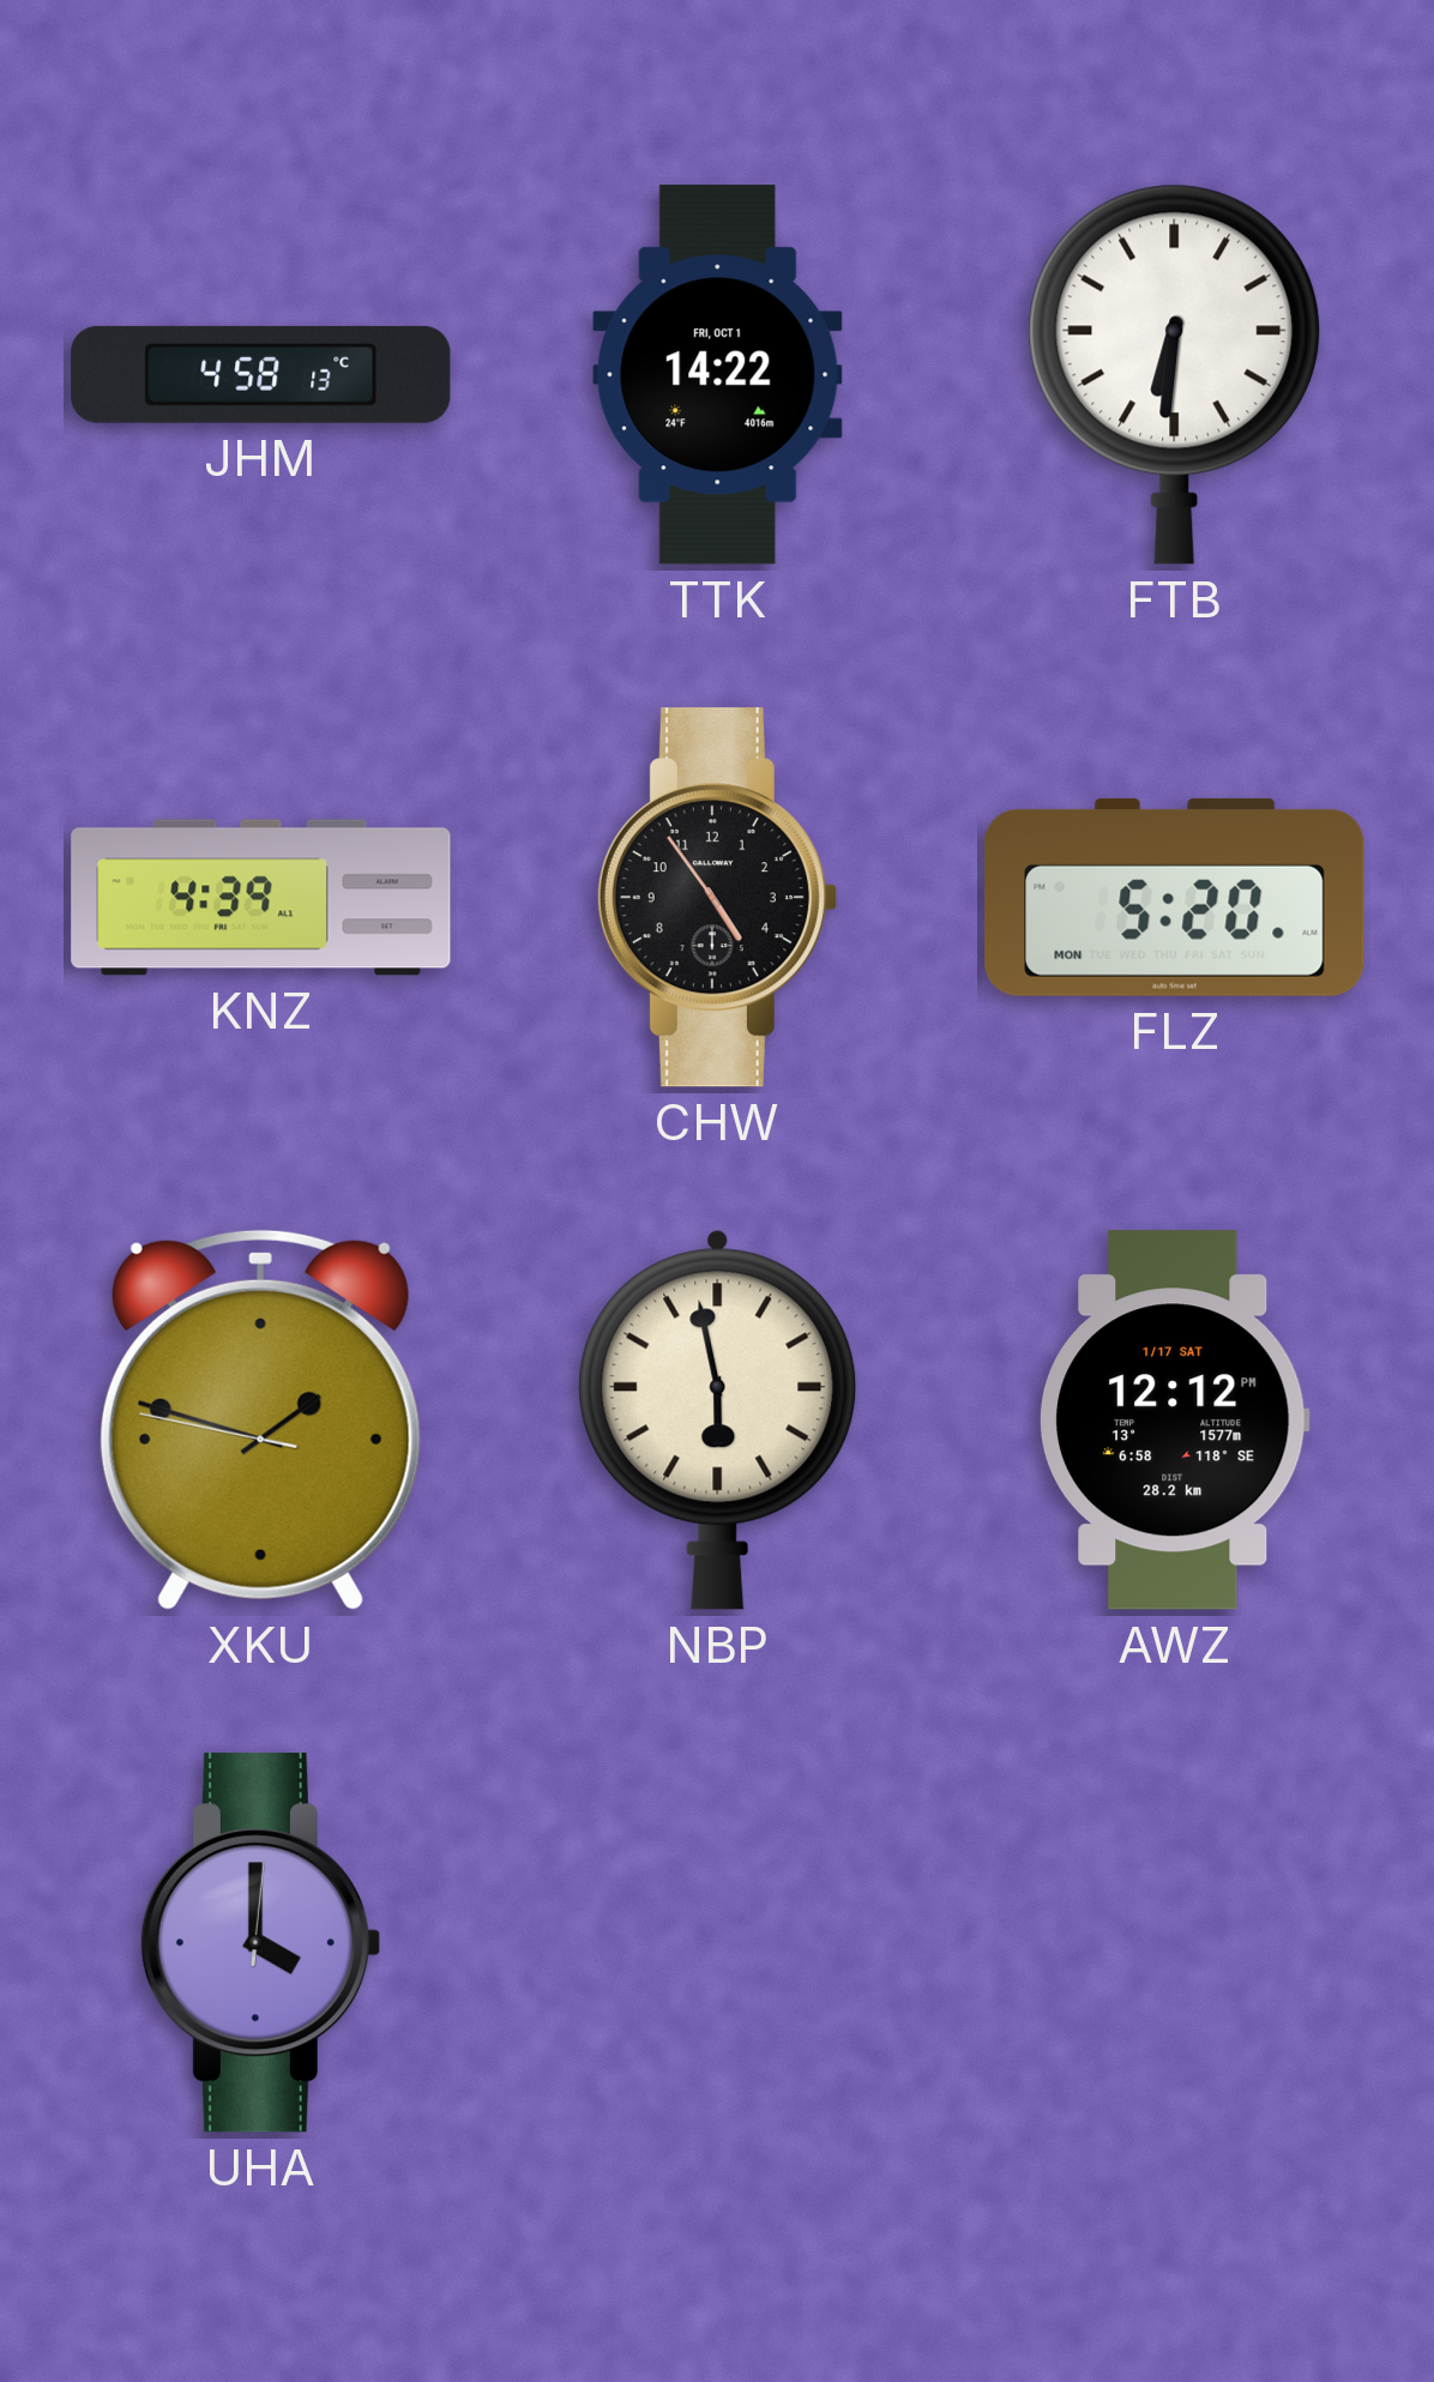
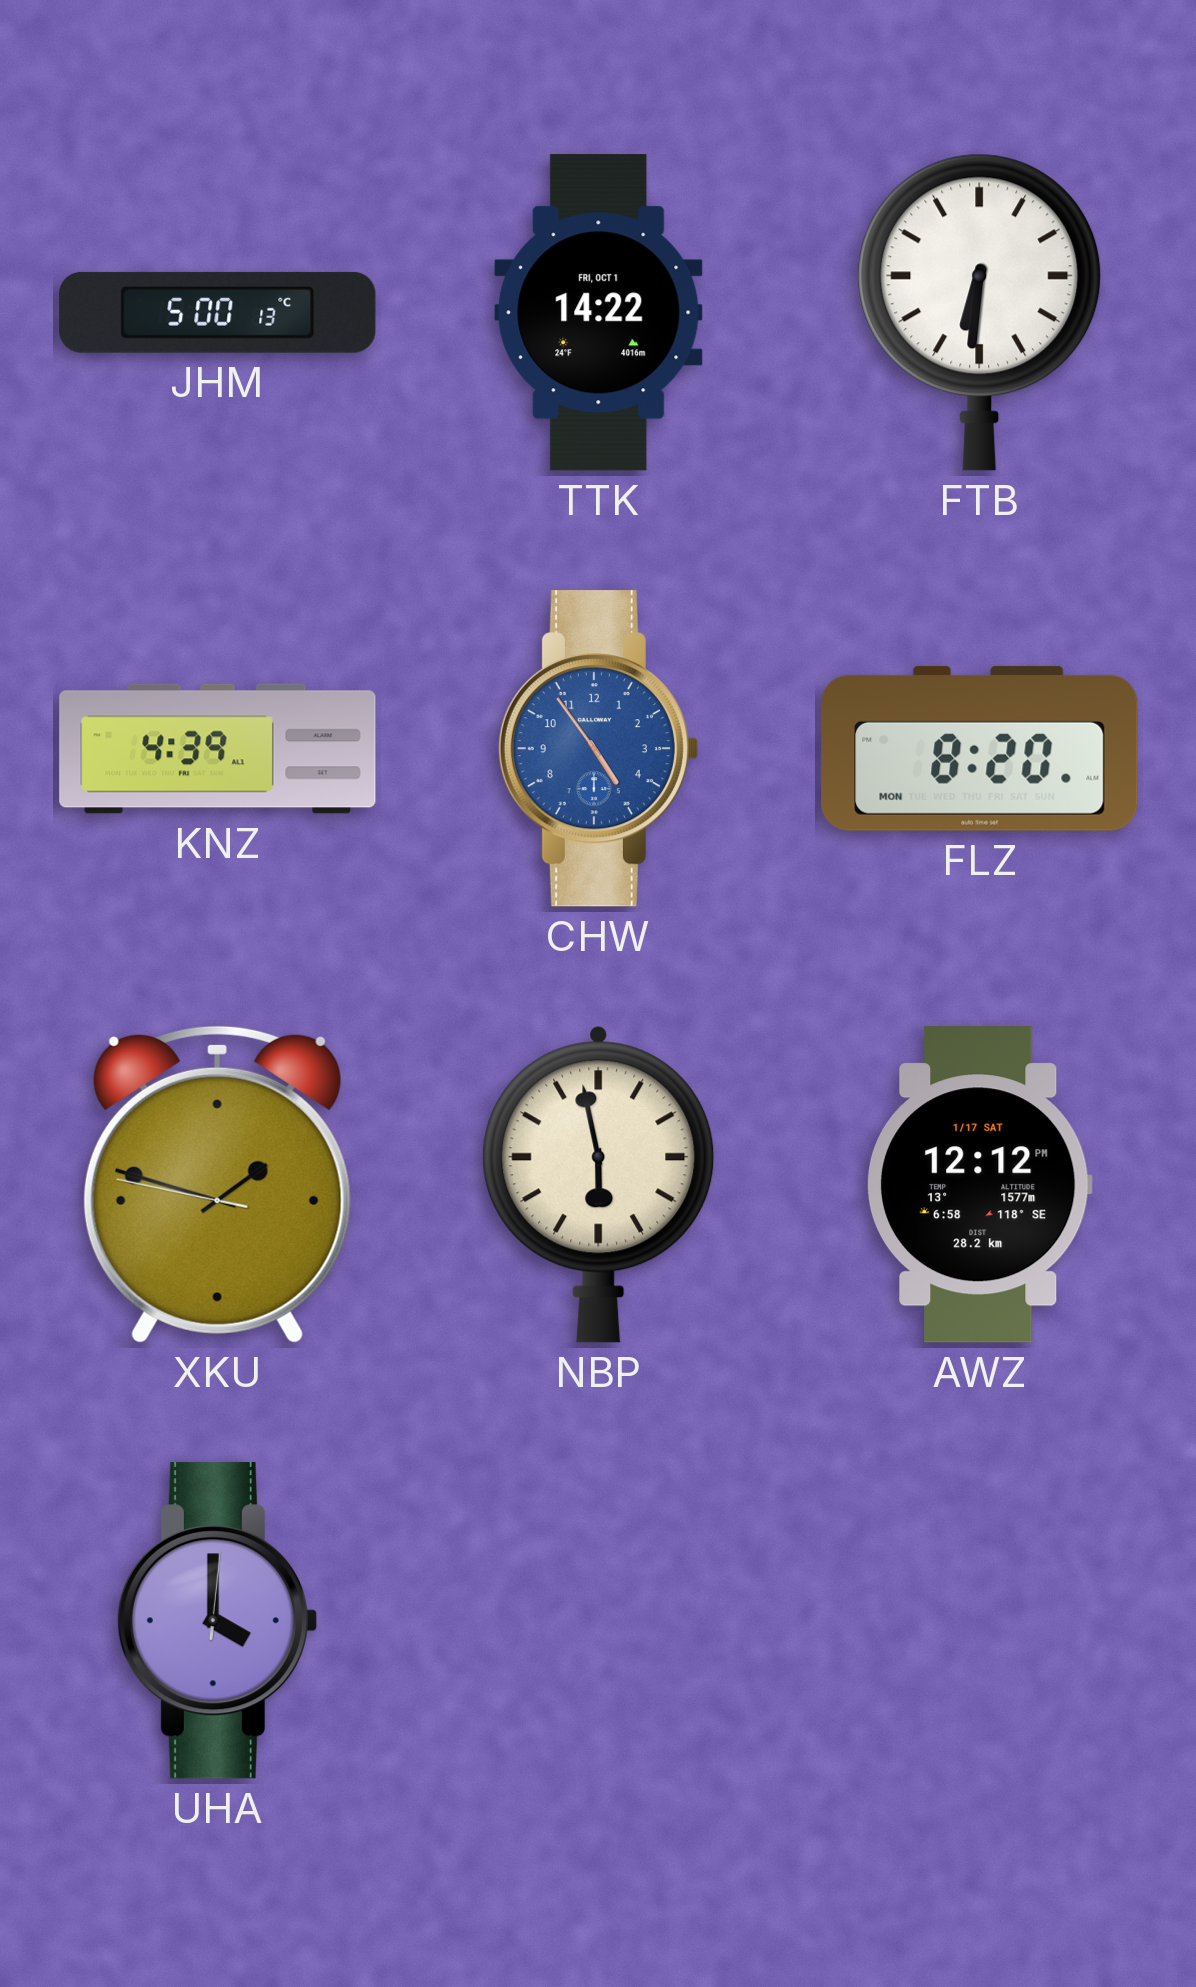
JHM: 4:58 -> 5:00 (218, 312)
CHW dial: black -> blue (598, 749)
FLZ: 5:20 -> 8:20 (980, 748)
